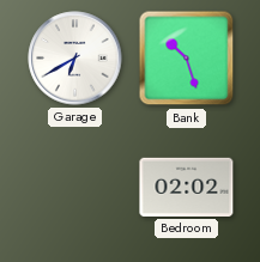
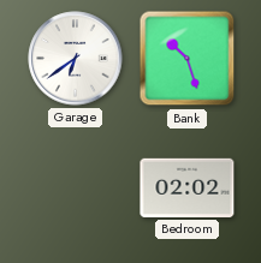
Garage: 6:40 -> 6:39 (76, 59)
